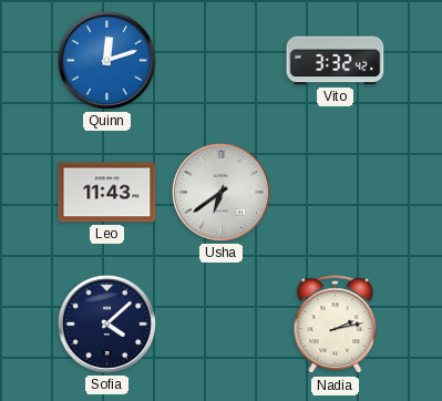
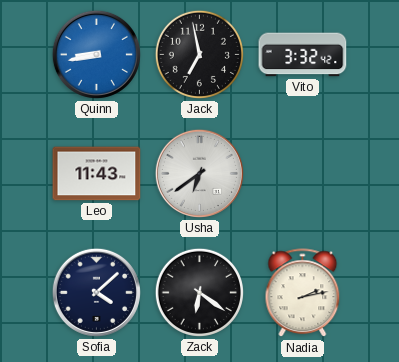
Quinn: 12:12 -> 8:43 (96, 54)
Jack: none -> 6:58 (199, 54)
Zack: none -> 6:21 (199, 292)
